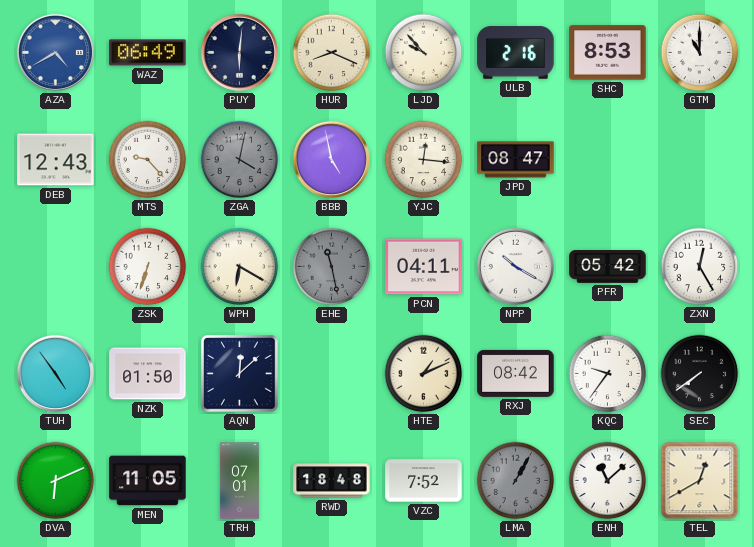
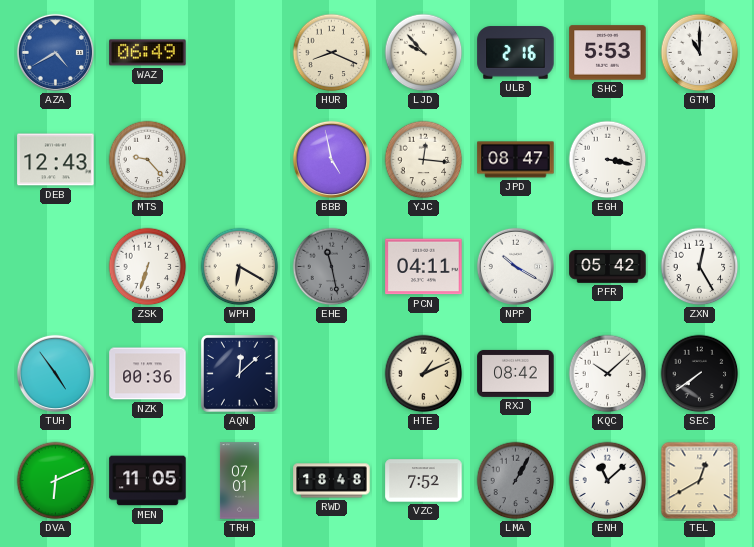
PUY: 6:01 -> none (239, 52)
SHC: 8:53 -> 5:53 (608, 53)
ZGA: 4:02 -> none (240, 160)
EGH: none -> 3:17 (608, 160)
NZK: 01:50 -> 00:36 (148, 374)
KQC: 9:36 -> 10:08 (608, 374)
